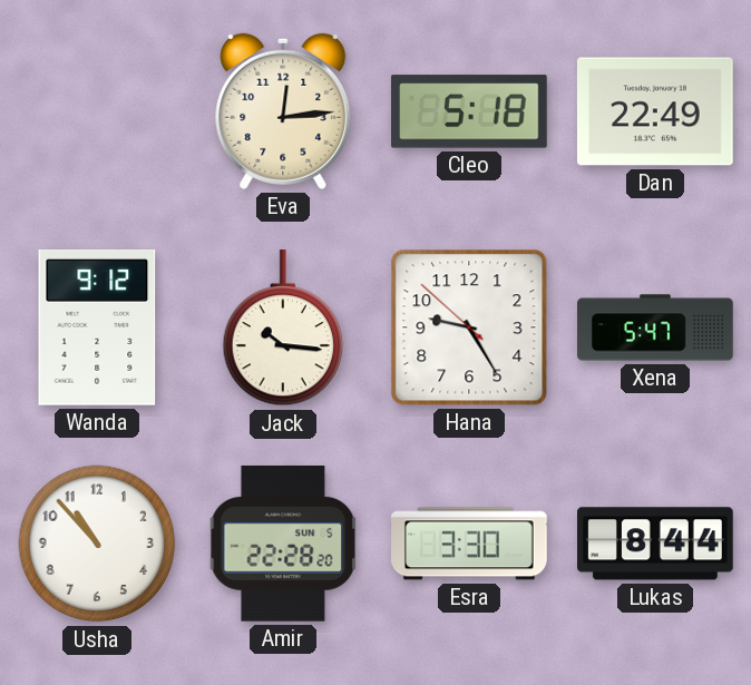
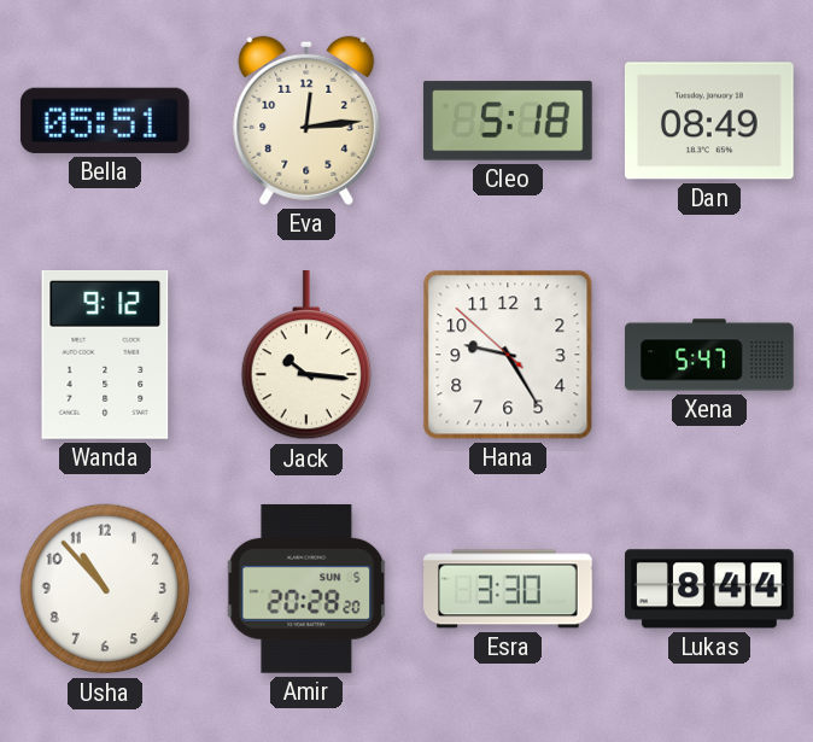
Bella: none -> 05:51 (105, 121)
Dan: 22:49 -> 08:49 (709, 121)
Amir: 22:28 -> 20:28 (306, 589)
